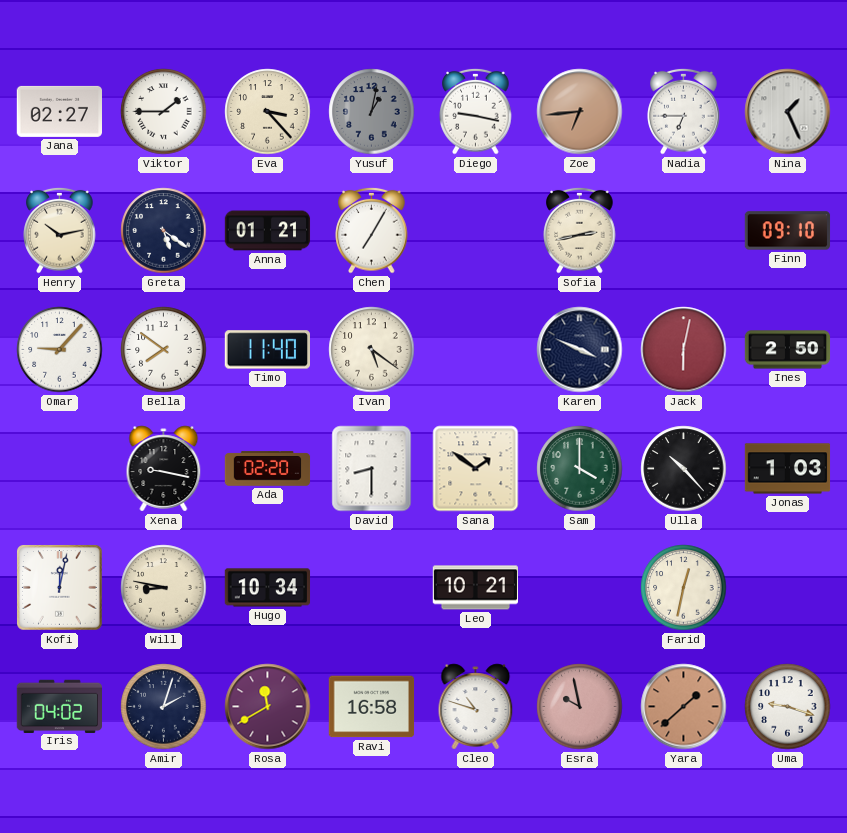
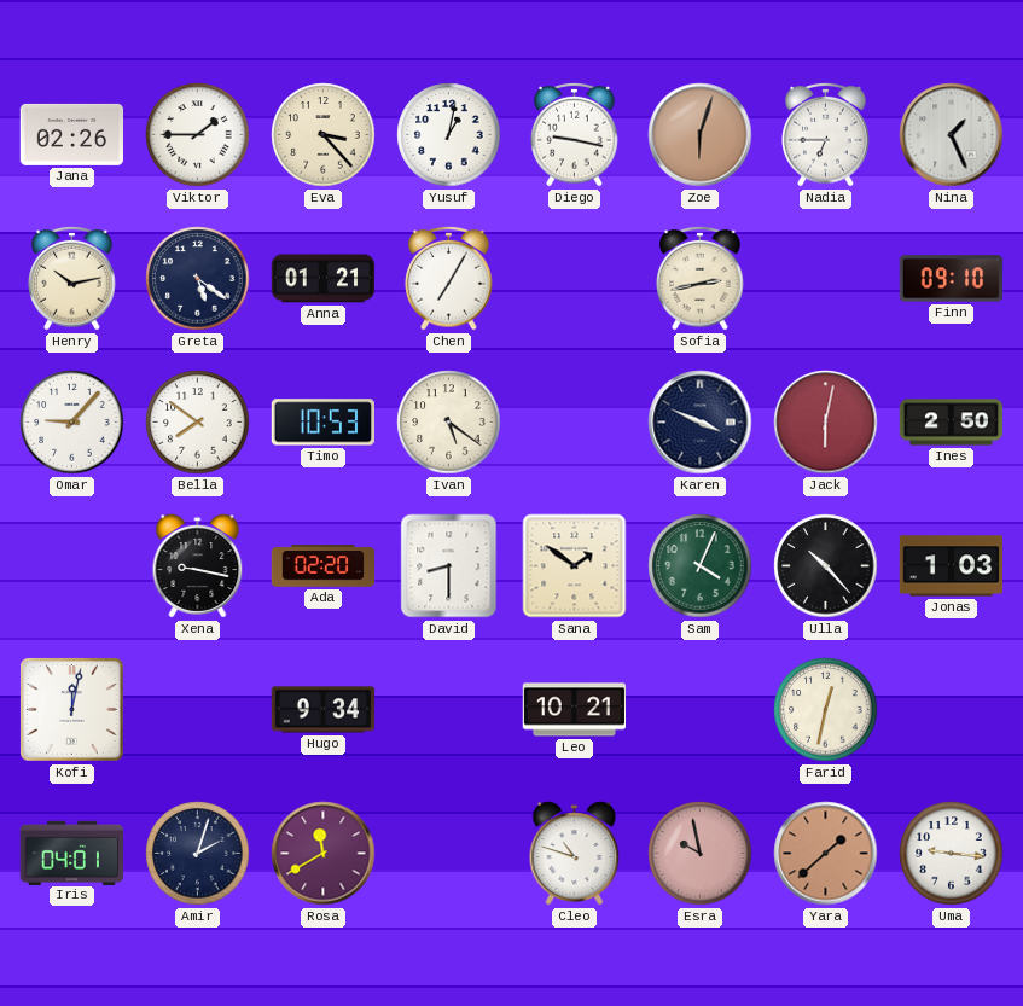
Jana: 02:27 -> 02:26 (71, 134)
Yusuf dial: grey -> white (449, 135)
Zoe: 6:44 -> 6:03 (701, 135)
Timo: 11:40 -> 10:53 (322, 423)
Sam: 4:00 -> 4:04 (701, 566)
Will: 8:47 -> none (164, 588)
Hugo: 10:34 -> 9:34 (324, 710)
Iris: 04:02 -> 04:01 (71, 853)
Ravi: 16:58 -> none (372, 707)
Uma: 9:18 -> 9:16 (952, 854)
